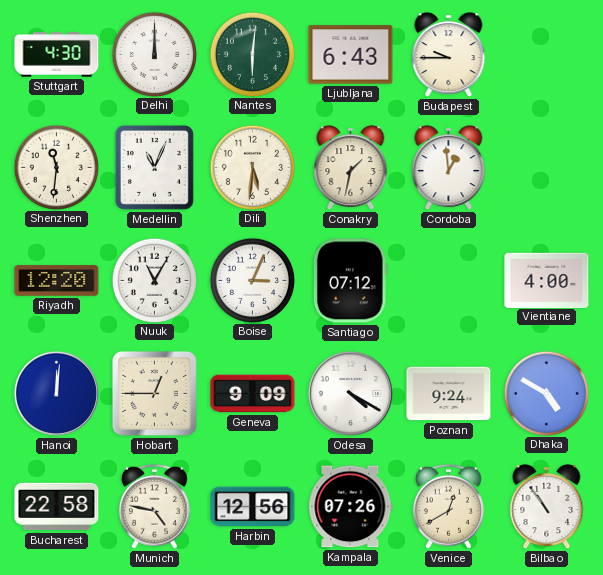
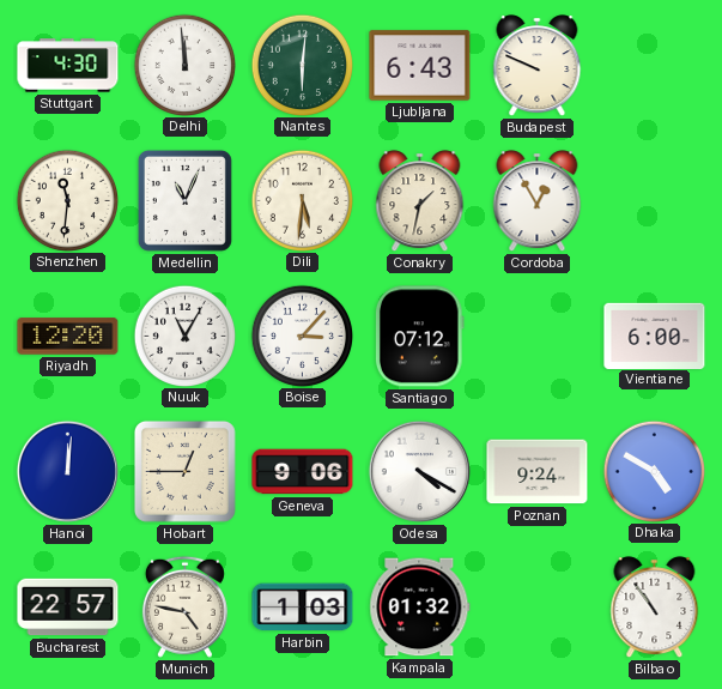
Delhi: 12:00 -> 11:59 (184, 65)
Budapest: 9:45 -> 9:49 (538, 66)
Cordoba: 12:59 -> 12:55 (538, 201)
Boise: 3:04 -> 3:07 (302, 336)
Vientiane: 4:00 -> 6:00 (655, 336)
Geneva: 9:09 -> 9:06 (303, 472)
Bucharest: 22:58 -> 22:57 (68, 608)
Harbin: 12:56 -> 1:03 (303, 608)
Kampala: 07:26 -> 01:32 (420, 608)
Venice: 12:40 -> none (448, 506)
